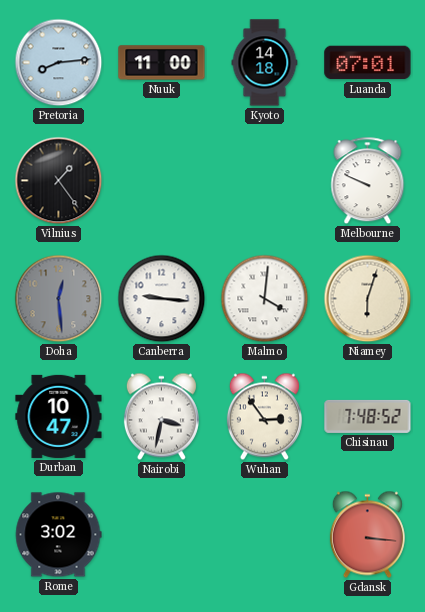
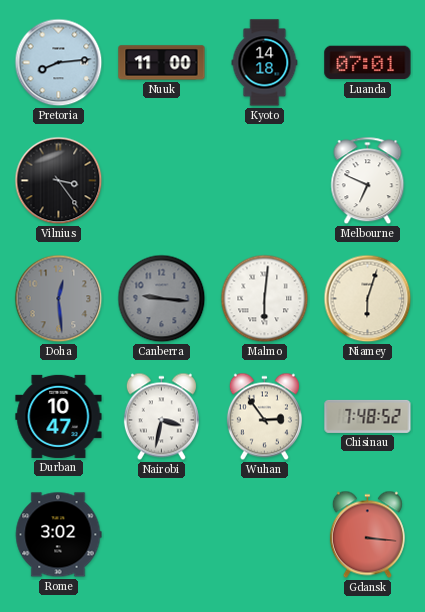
Vilnius: 1:24 -> 3:24 (59, 181)
Melbourne: 9:49 -> 6:49 (368, 181)
Canberra dial: white -> grey (162, 299)
Malmo: 4:01 -> 6:01 (265, 299)
